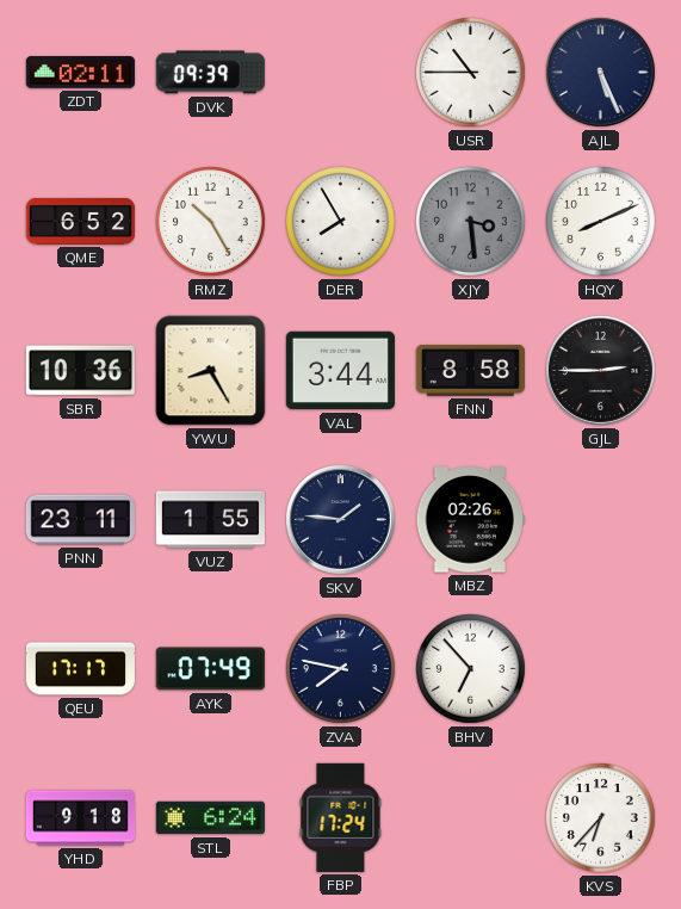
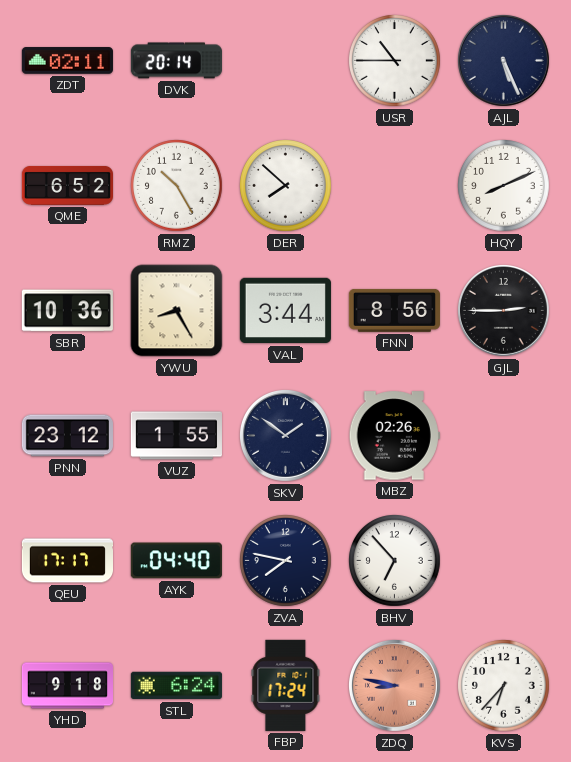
DVK: 09:39 -> 20:14 (176, 61)
DER: 7:55 -> 7:52 (286, 186)
XJY: 3:29 -> none (471, 222)
FNN: 8:58 -> 8:56 (394, 310)
PNN: 23:11 -> 23:12 (67, 436)
SKV: 1:46 -> 1:51 (285, 435)
AYK: 07:49 -> 04:40 (176, 561)
ZDQ: none -> 8:47 (394, 685)
